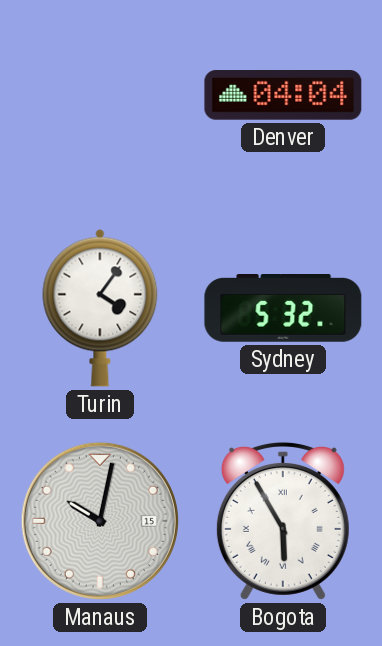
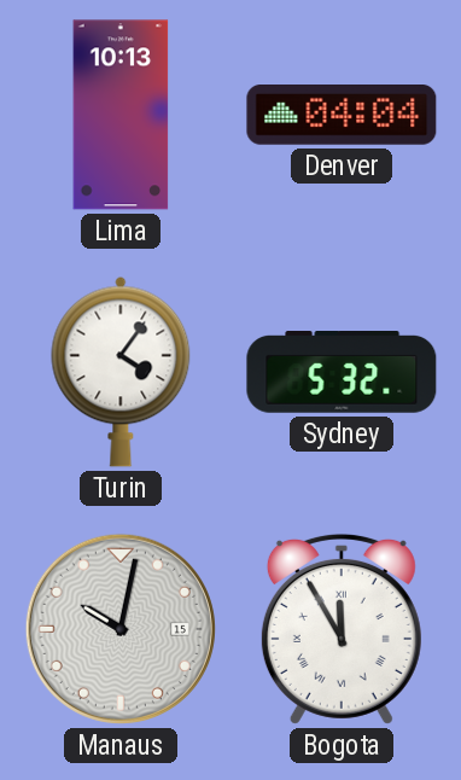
Lima: none -> 10:13 (121, 115)
Bogota: 5:55 -> 11:55 (342, 629)
